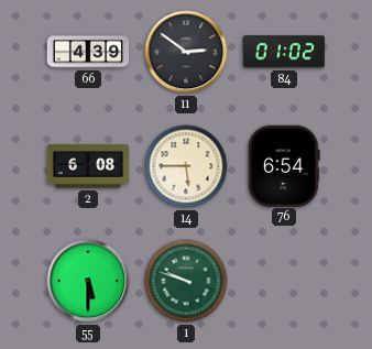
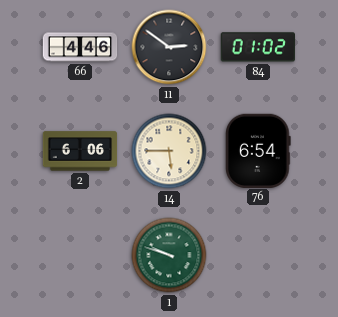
66: 4:39 -> 4:46 (80, 47)
2: 6:08 -> 6:06 (80, 151)
55: 5:30 -> none (88, 281)
